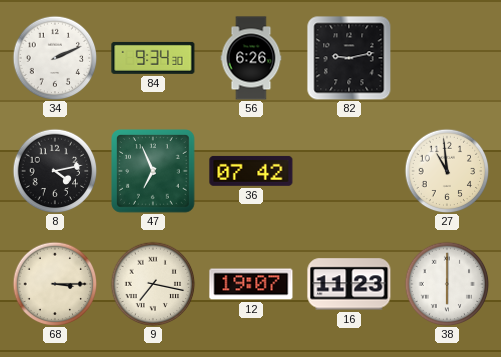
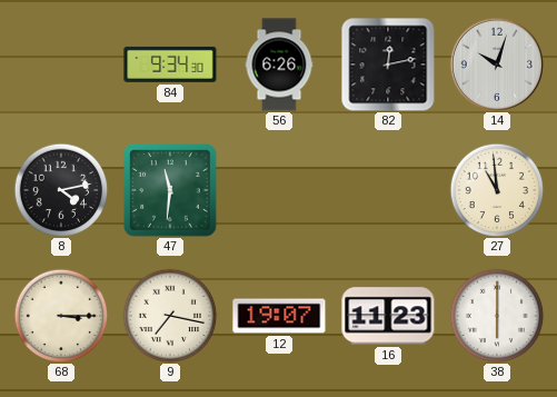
34: 2:11 -> none (55, 58)
82: 9:13 -> 12:13 (388, 64)
14: none -> 10:03 (497, 64)
47: 6:56 -> 11:31 (170, 190)
36: 07:42 -> none (251, 171)
